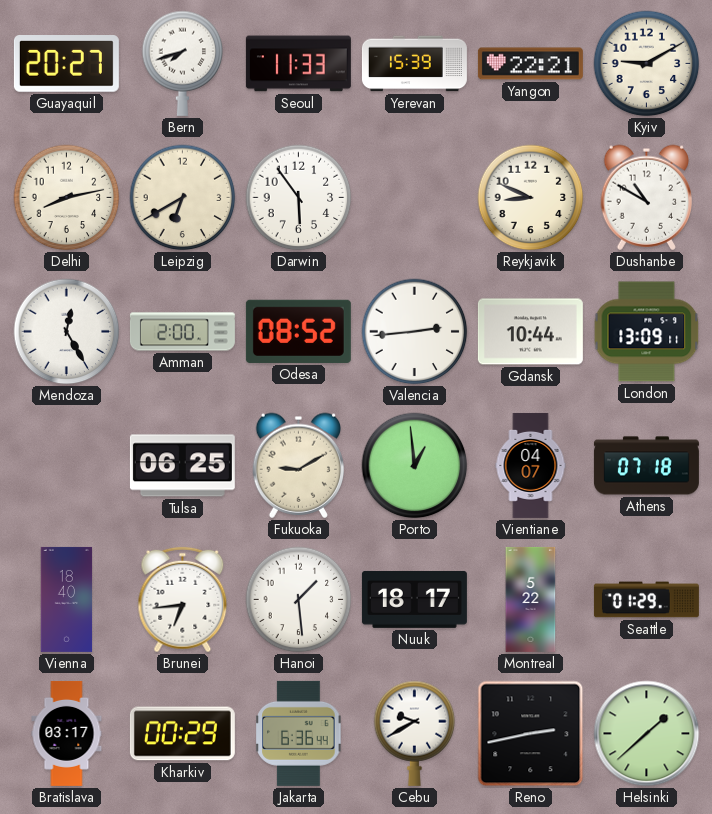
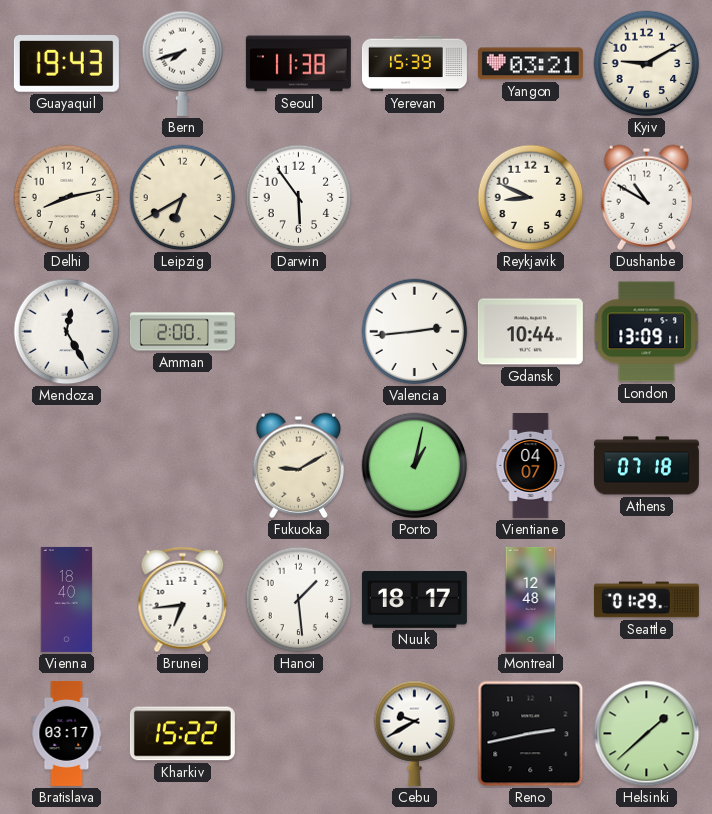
Guayaquil: 20:27 -> 19:43 (66, 64)
Seoul: 11:33 -> 11:38 (298, 64)
Yangon: 22:21 -> 03:21 (530, 64)
Odesa: 08:52 -> none (298, 331)
Tulsa: 06:25 -> none (182, 466)
Porto: 12:59 -> 1:02 (415, 466)
Montreal: 5:22 -> 12:48 (531, 599)
Kharkiv: 00:29 -> 15:22 (182, 734)
Jakarta: 6:36 -> none (299, 733)
